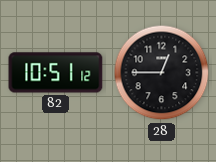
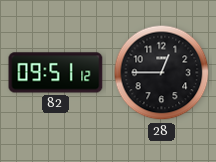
82: 10:51 -> 09:51 (56, 73)
